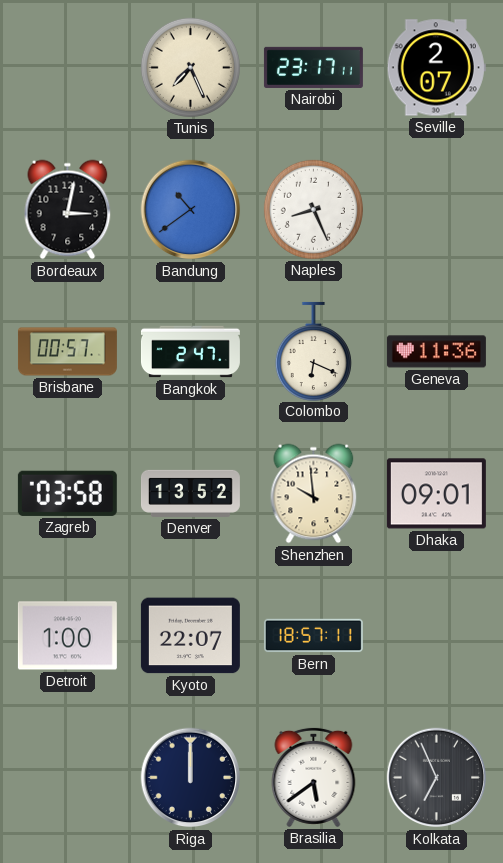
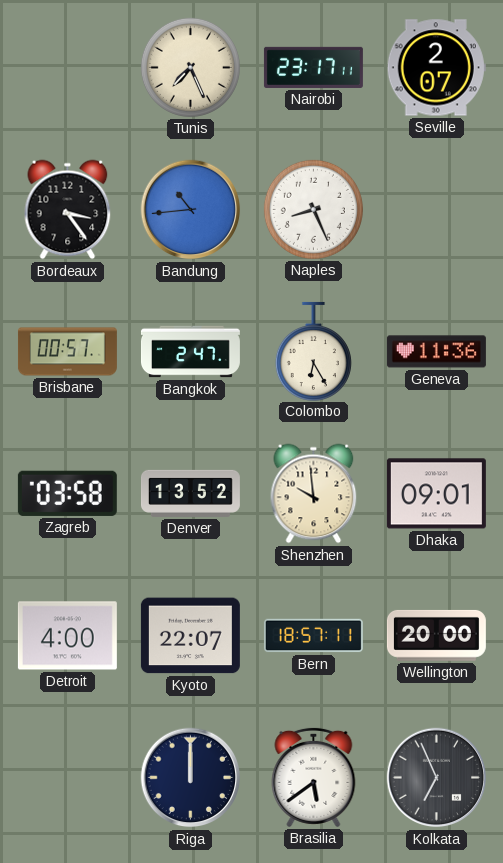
Bordeaux: 3:02 -> 3:24 (68, 210)
Bandung: 10:39 -> 10:44 (191, 210)
Colombo: 6:19 -> 6:25 (313, 351)
Detroit: 1:00 -> 4:00 (67, 636)
Wellington: none -> 20:00 (436, 635)
